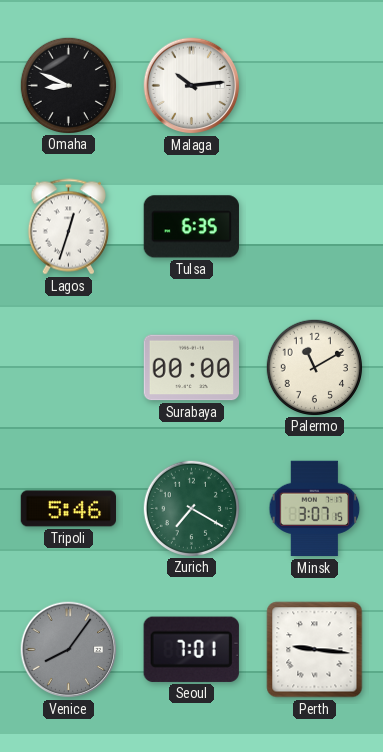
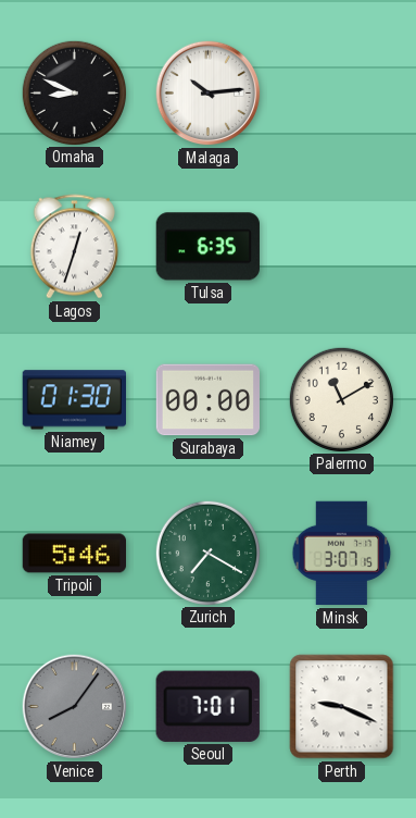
Niamey: none -> 01:30 (74, 400)
Perth: 9:16 -> 9:19 (342, 707)
